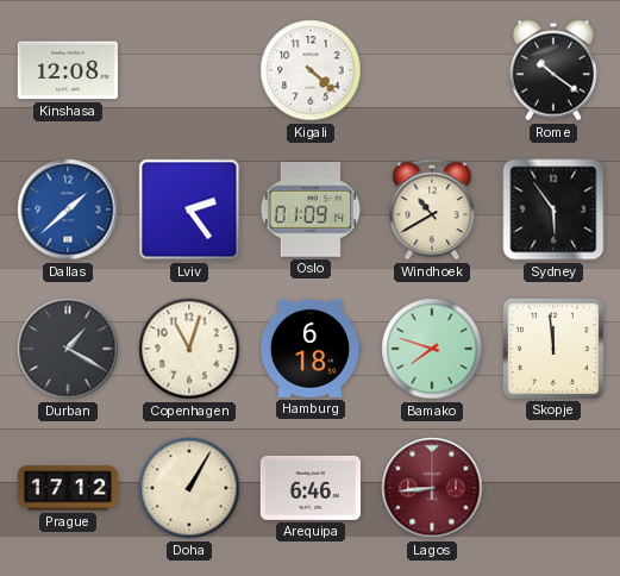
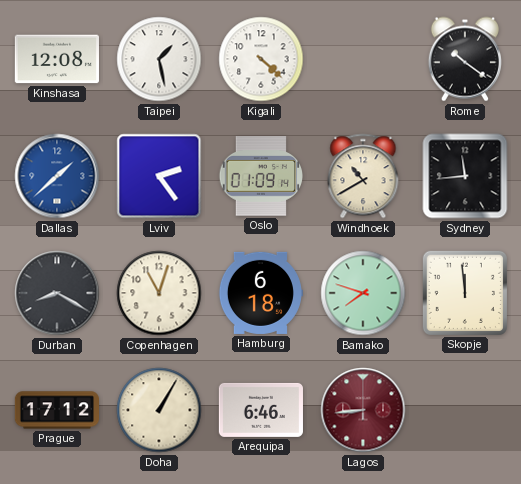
Taipei: none -> 1:28 (159, 59)
Sydney: 5:54 -> 11:44 (465, 176)
Durban: 1:20 -> 8:20 (57, 293)
